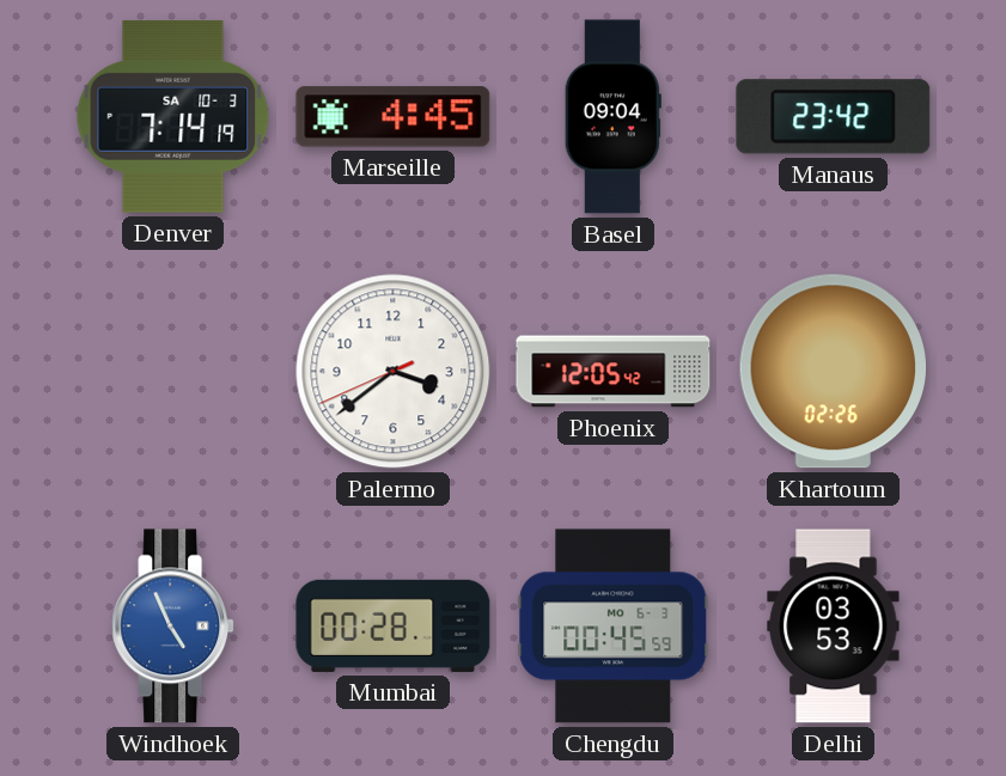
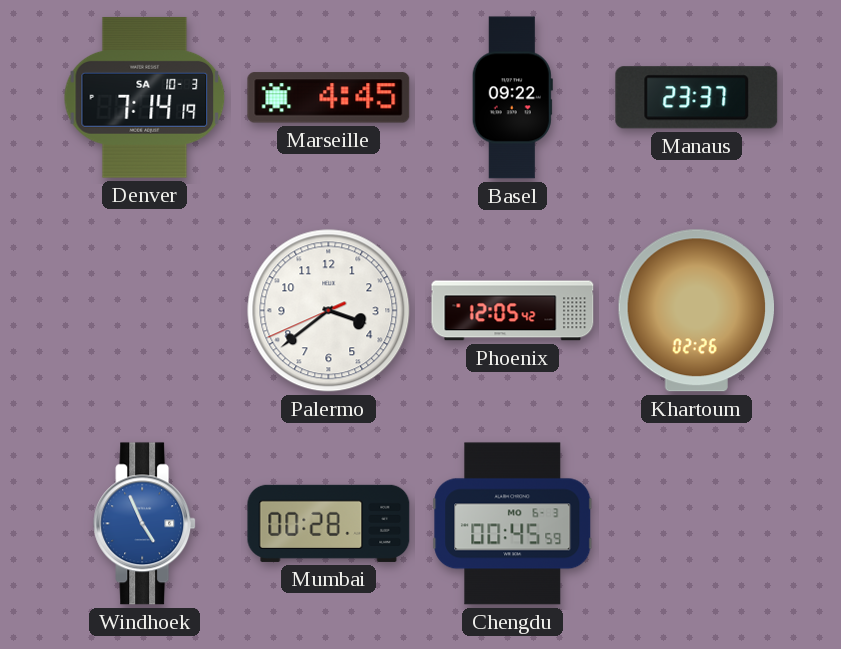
Basel: 09:04 -> 09:22 (512, 98)
Manaus: 23:42 -> 23:37 (697, 98)
Delhi: 03:53 -> none (834, 627)
